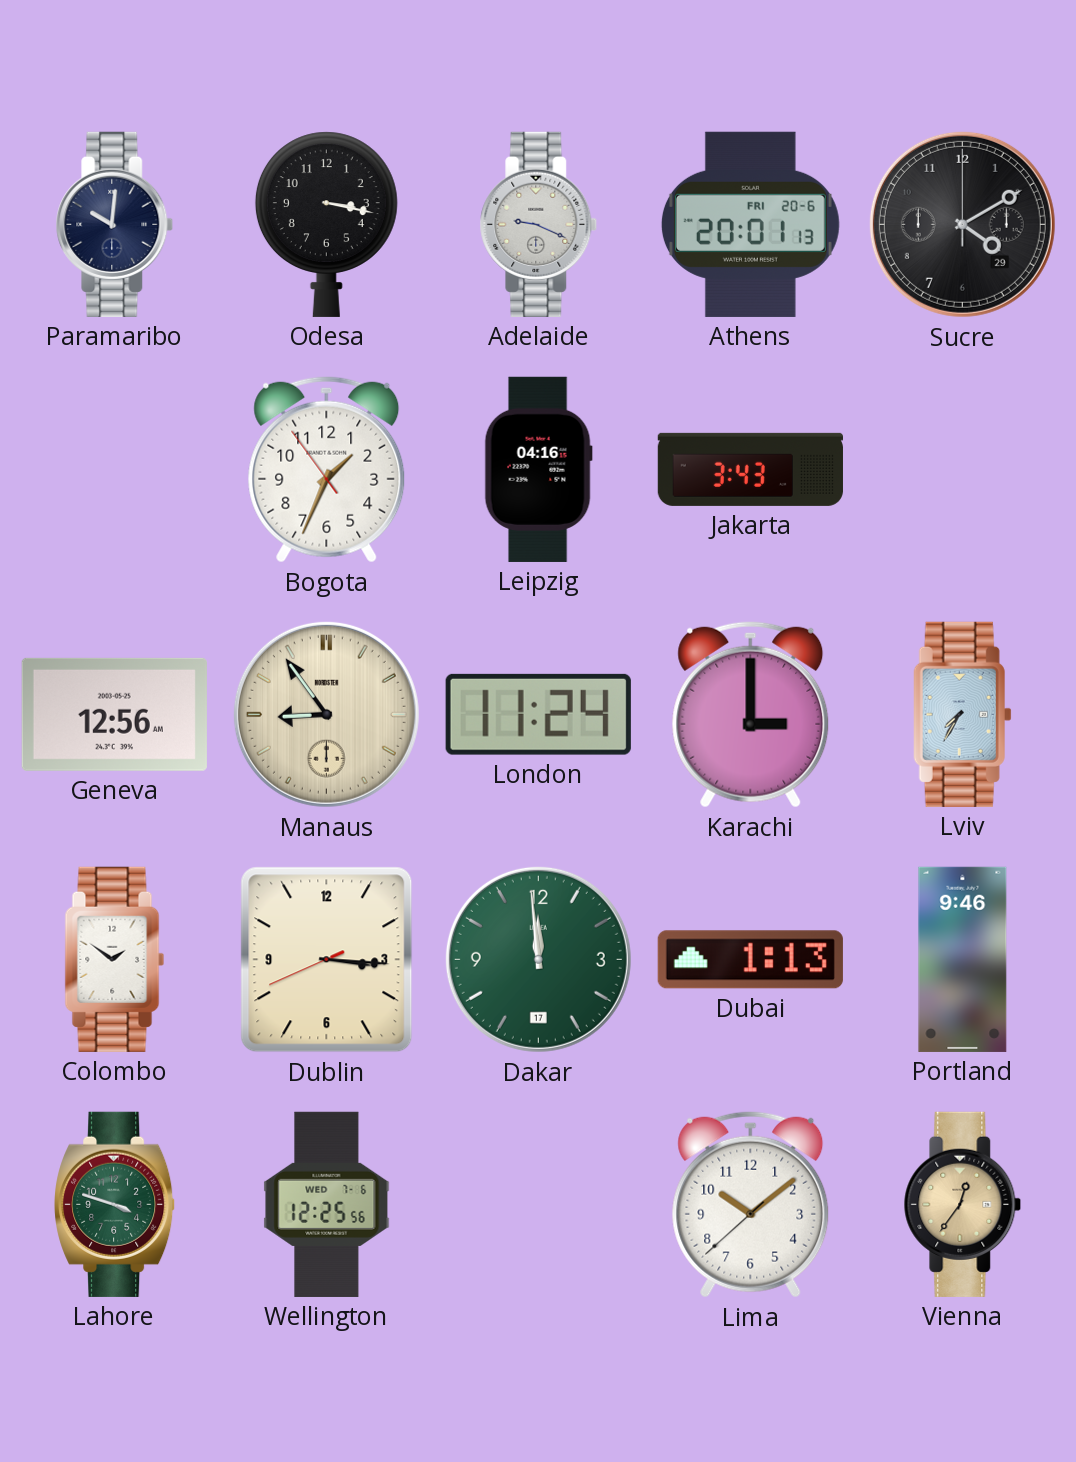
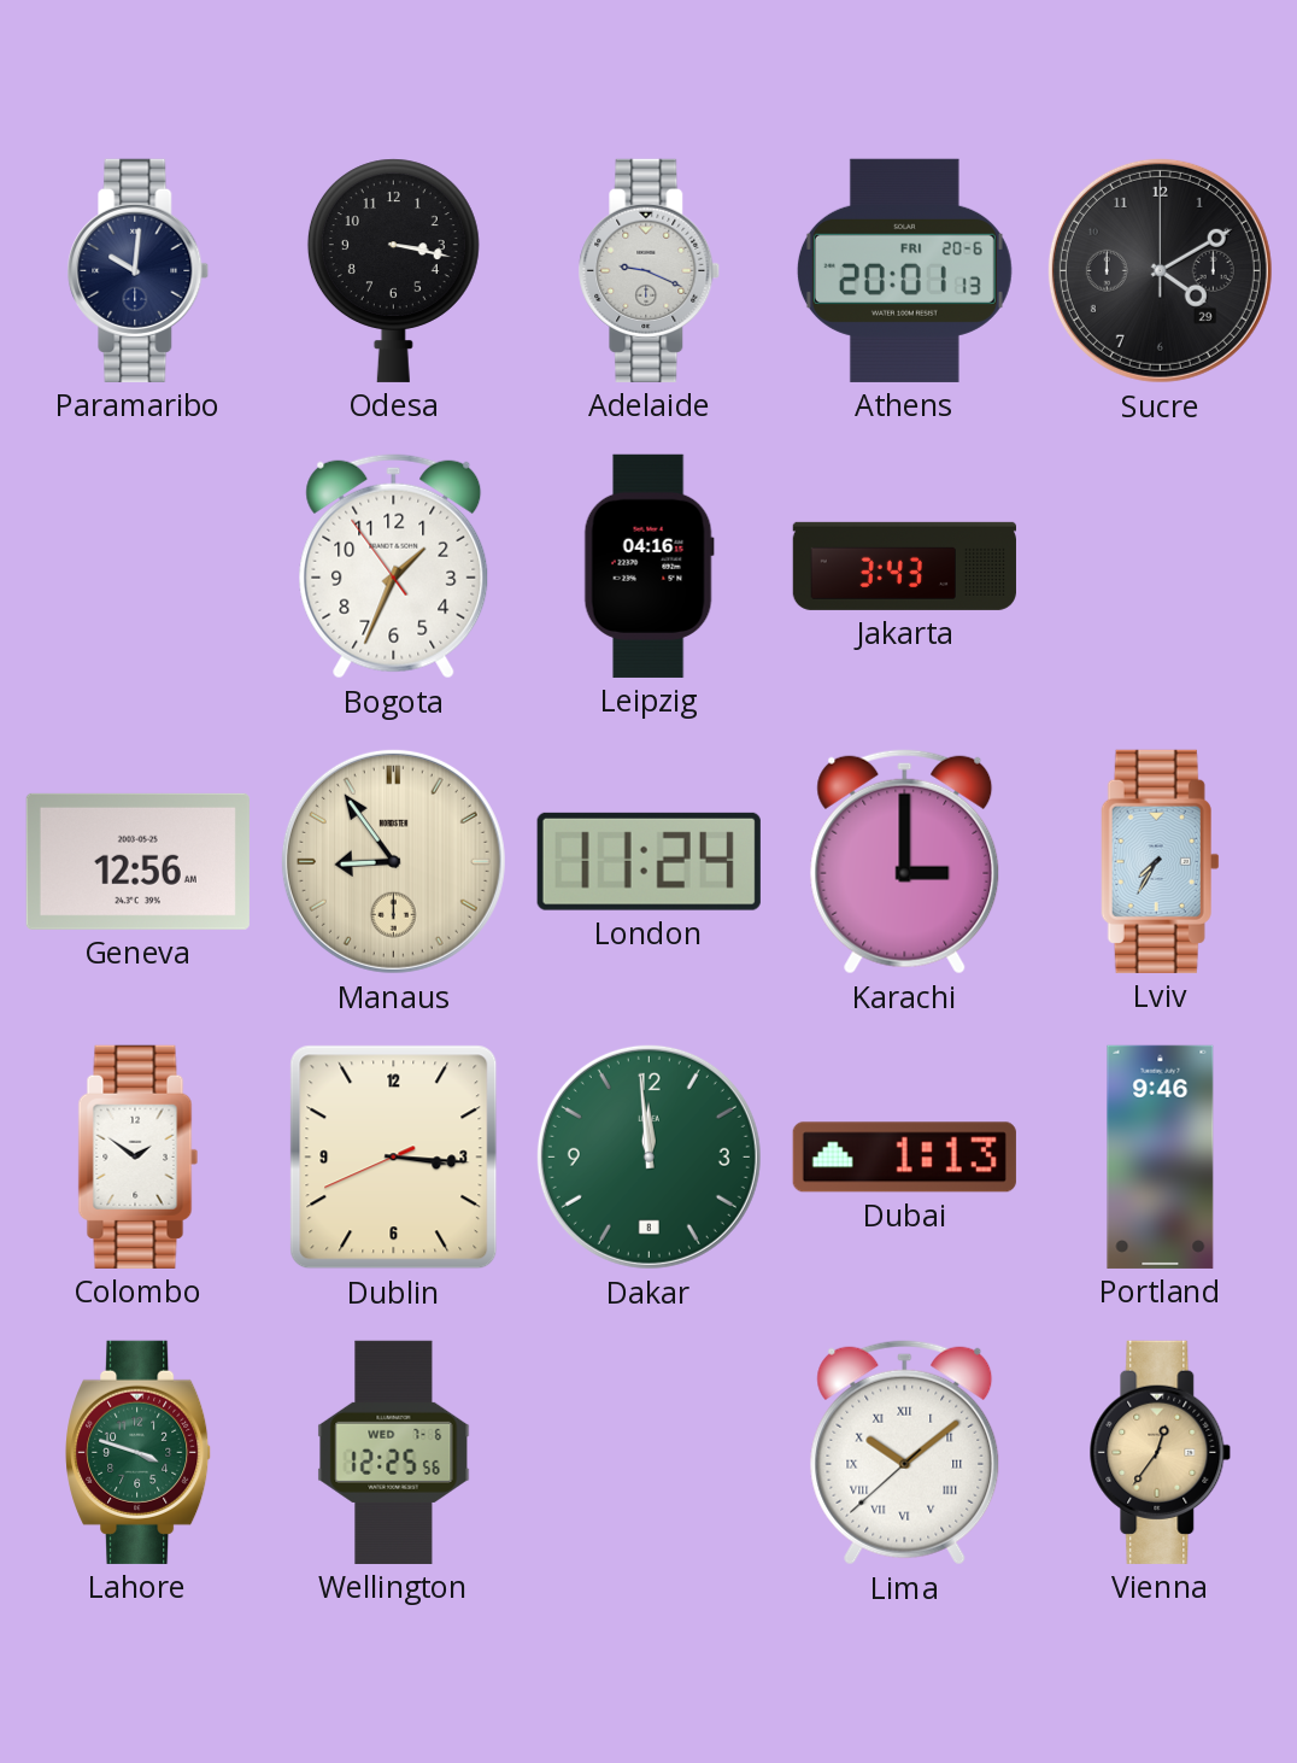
Dakar date: 17 -> 8 (648, 1156)
Lima numerals: Arabic -> Roman (905, 1452)
